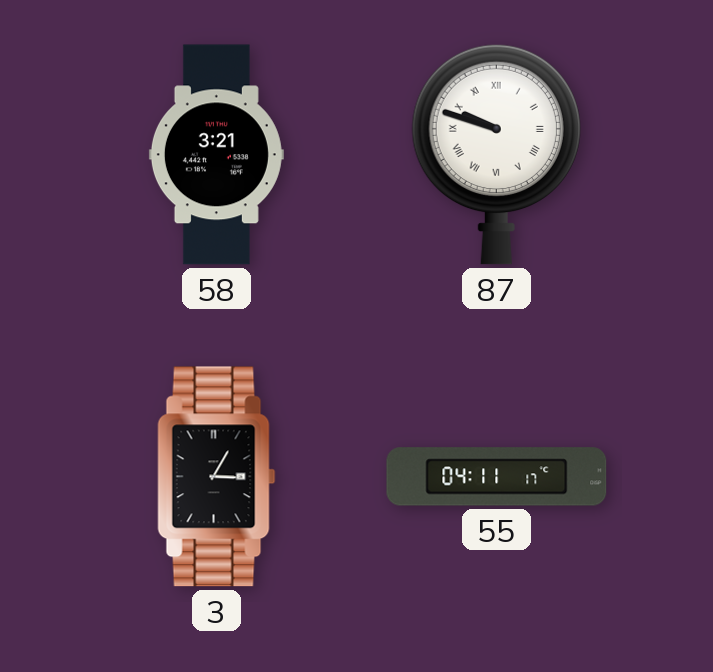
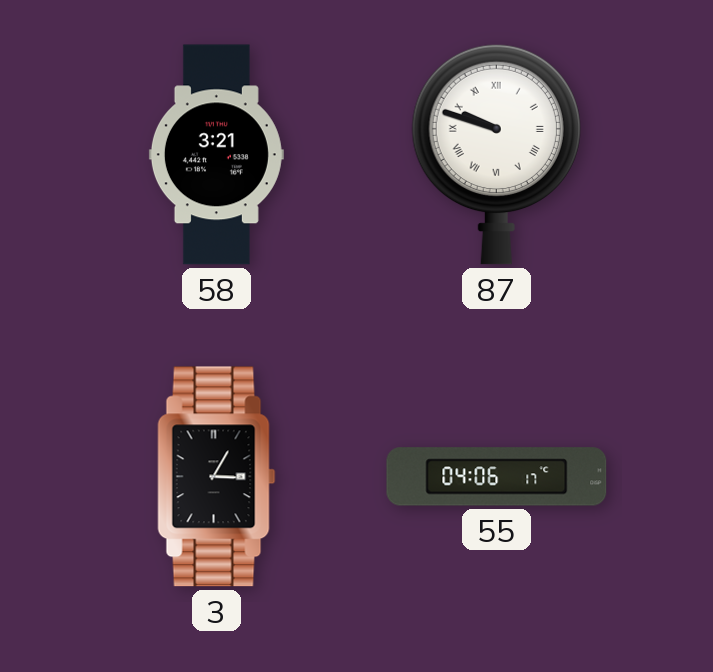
55: 04:11 -> 04:06 (497, 477)
